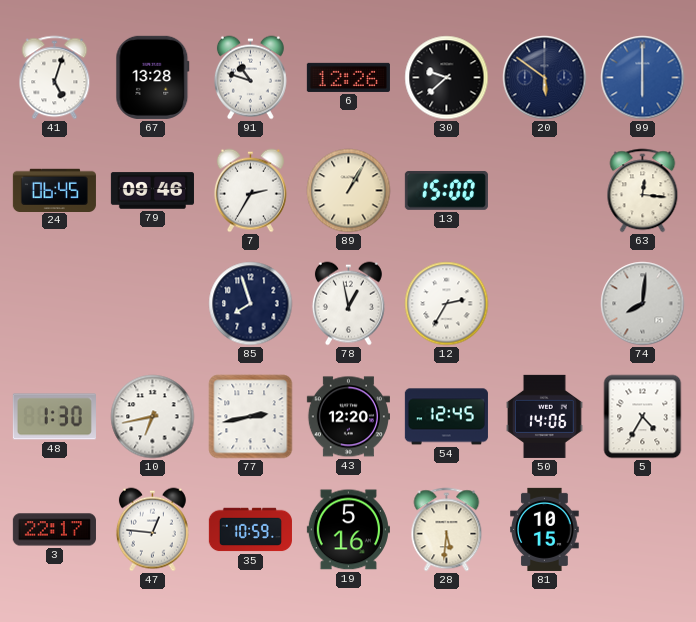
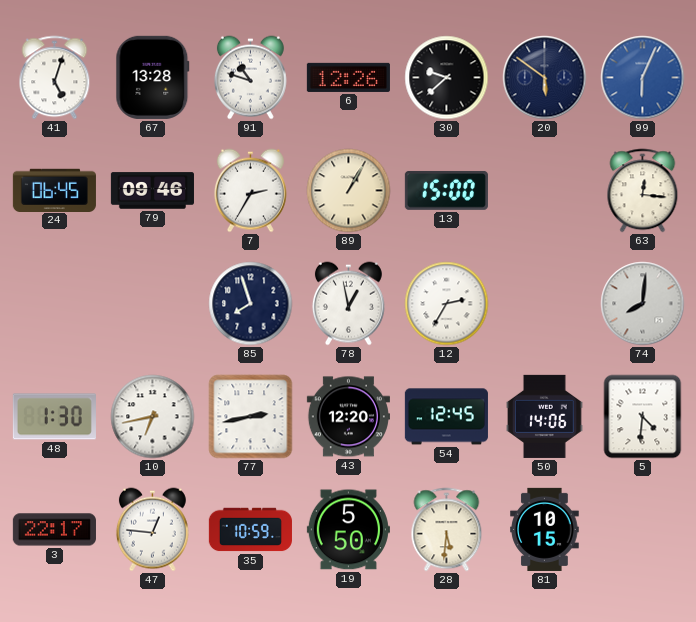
99: 6:00 -> 6:04 (643, 78)
5: 4:35 -> 4:31 (643, 417)
19: 5:16 -> 5:50 (348, 530)
